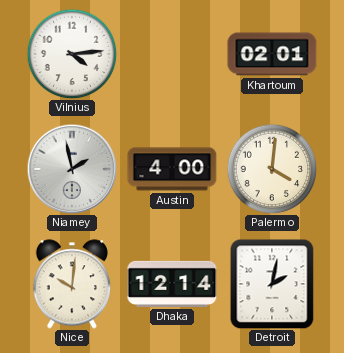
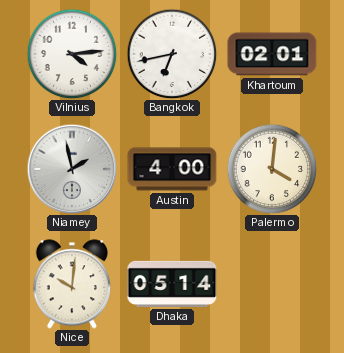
Bangkok: none -> 6:43 (172, 54)
Dhaka: 12:14 -> 05:14 (172, 284)
Detroit: 2:02 -> none (272, 284)
